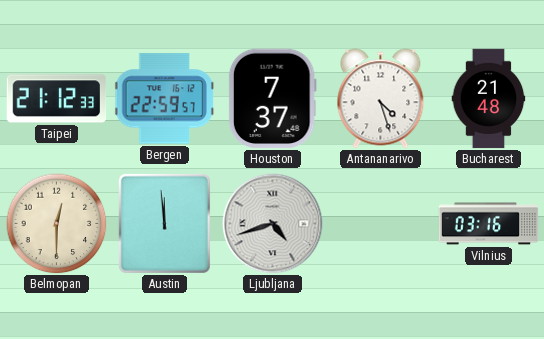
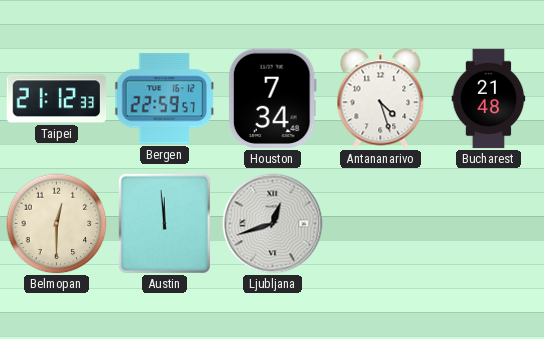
Houston: 7:37 -> 7:34 (272, 99)
Ljubljana: 4:42 -> 12:42 (273, 224)
Vilnius: 03:16 -> none (489, 224)
